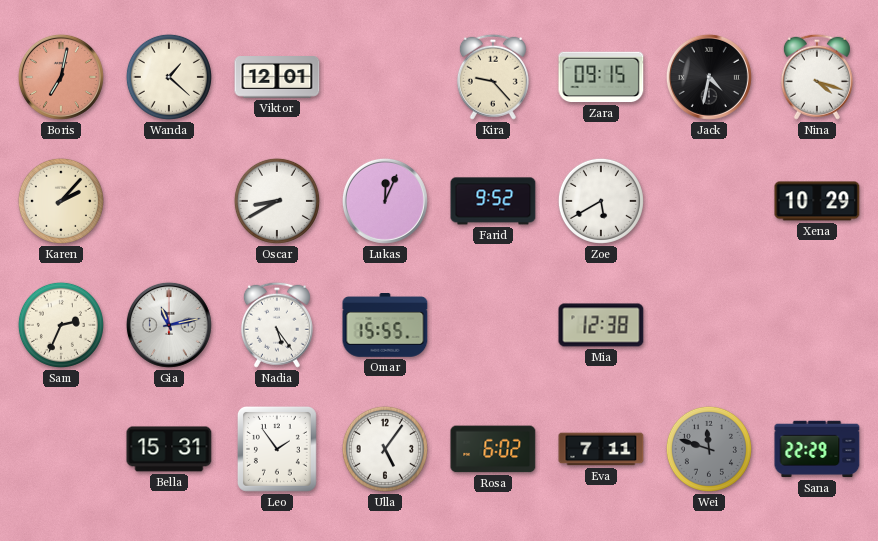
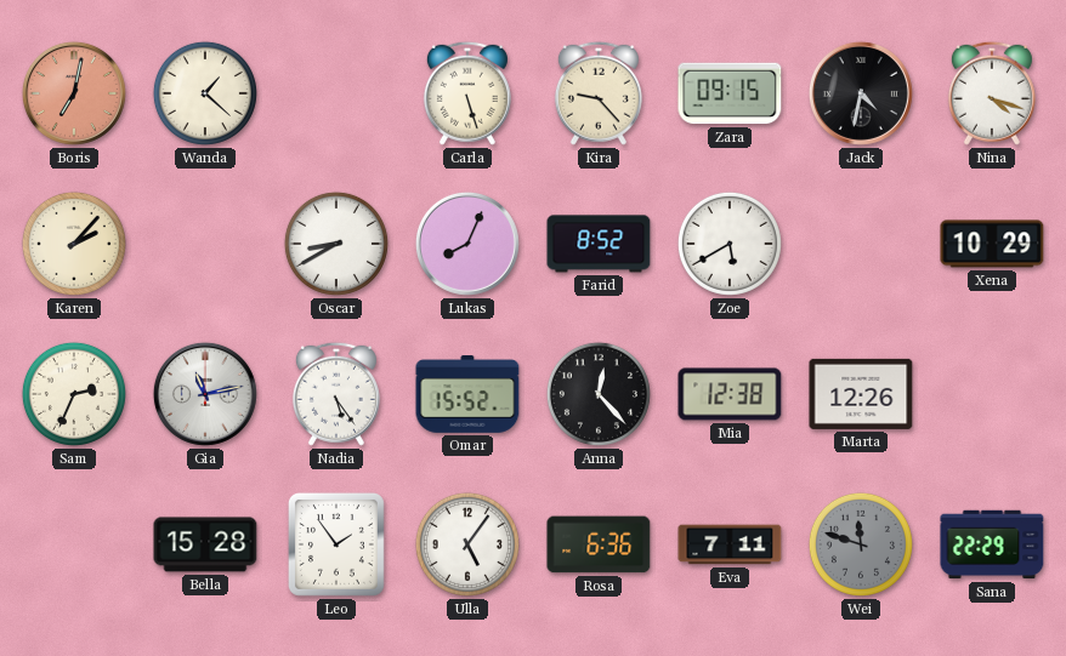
Viktor: 12:01 -> none (277, 78)
Carla: none -> 5:27 (467, 93)
Lukas: 12:04 -> 8:04 (467, 244)
Farid: 9:52 -> 8:52 (599, 244)
Omar: 15:55 -> 15:52 (467, 395)
Anna: none -> 12:23 (599, 394)
Marta: none -> 12:26 (861, 394)
Bella: 15:31 -> 15:28 (205, 544)
Rosa: 6:02 -> 6:36 (599, 544)
